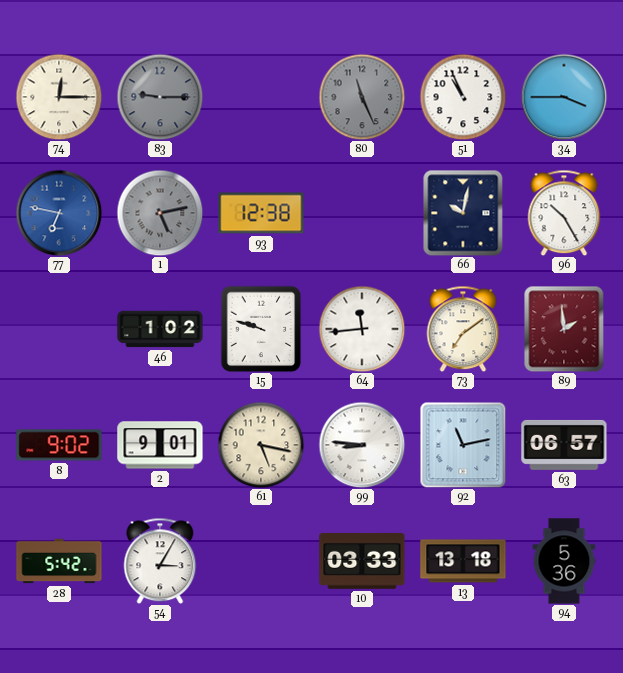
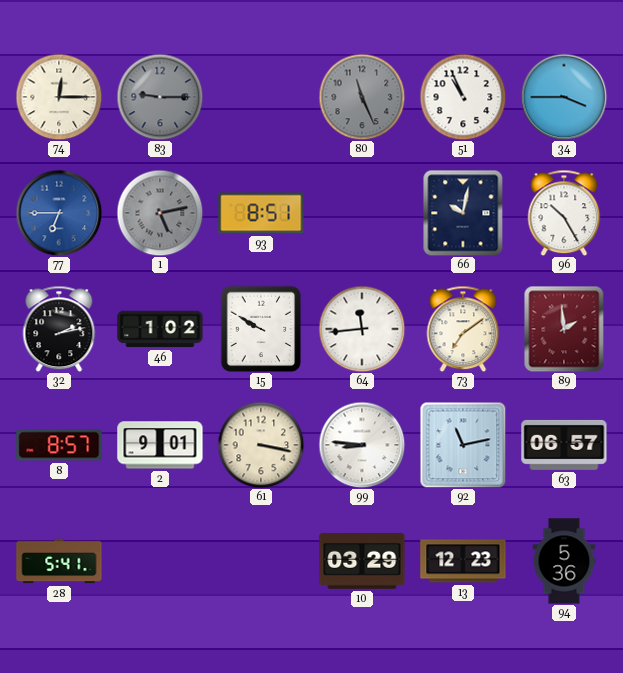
77: 6:47 -> 6:45 (59, 213)
93: 12:38 -> 8:51 (261, 213)
32: none -> 2:13 (59, 329)
15: 9:48 -> 9:50 (261, 329)
8: 9:02 -> 8:57 (59, 445)
61: 5:17 -> 3:17 (261, 445)
28: 5:42 -> 5:41 (59, 561)
54: 3:05 -> none (160, 561)
10: 03:33 -> 03:29 (362, 561)
13: 13:18 -> 12:23 (463, 561)
